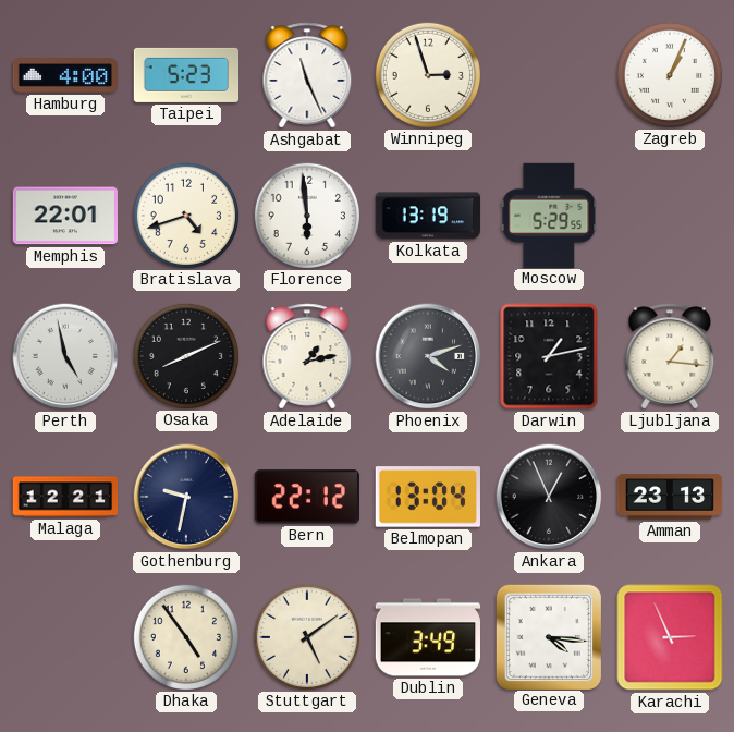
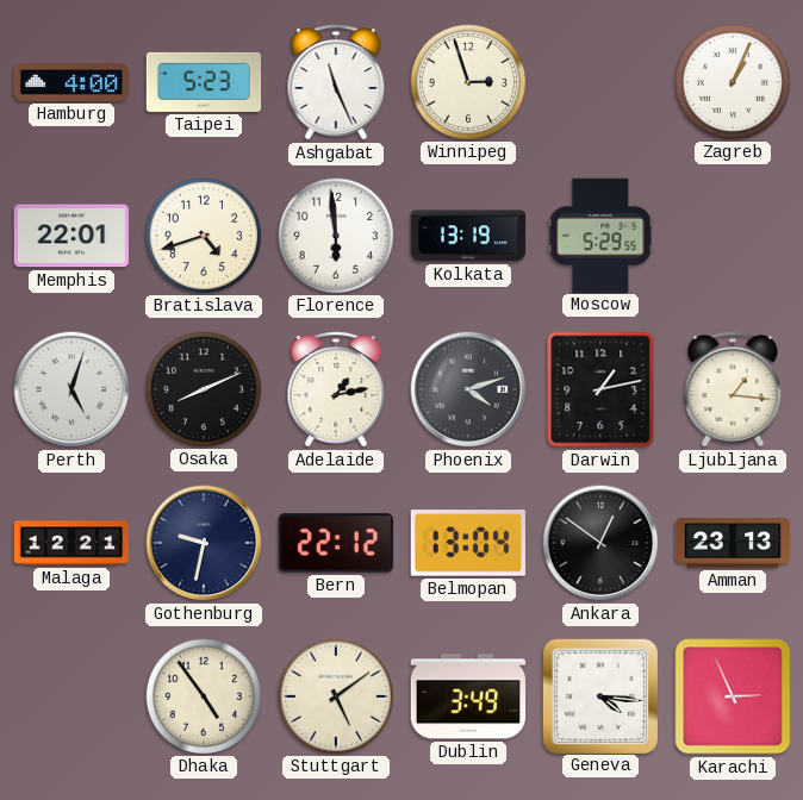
Perth: 4:58 -> 5:03 (71, 389)
Ankara: 12:56 -> 12:51 (600, 543)
